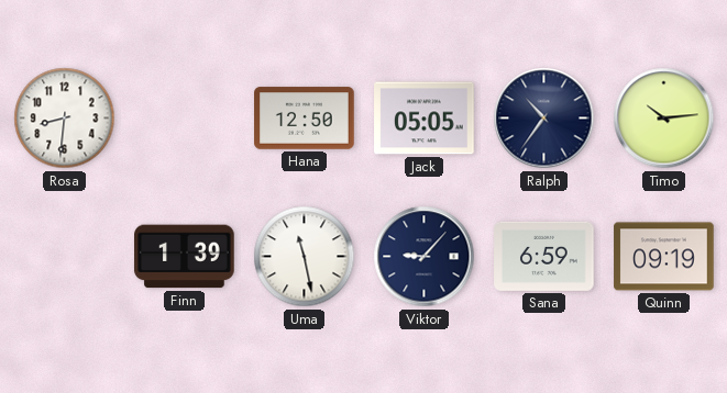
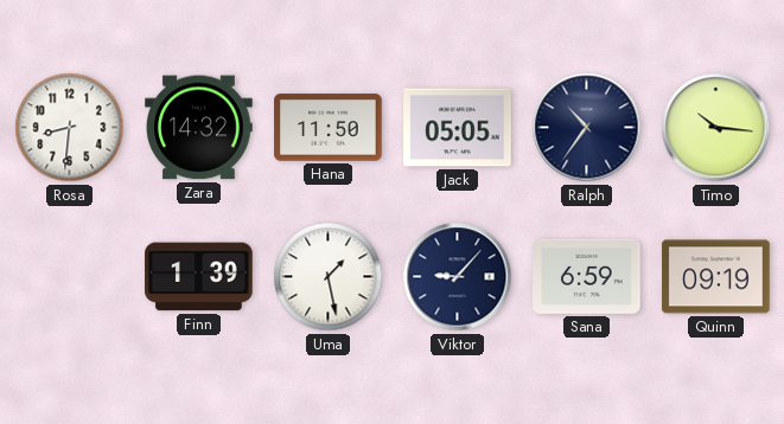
Zara: none -> 14:32 (199, 128)
Hana: 12:50 -> 11:50 (329, 128)
Timo: 10:14 -> 10:16 (716, 128)
Uma: 11:28 -> 1:28 (329, 277)
